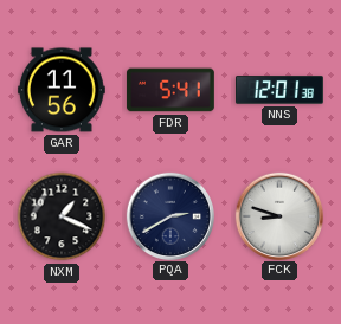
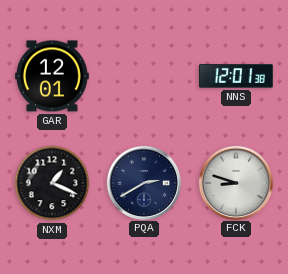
GAR: 11:56 -> 12:01 (52, 76)
FDR: 5:41 -> none (170, 90)
